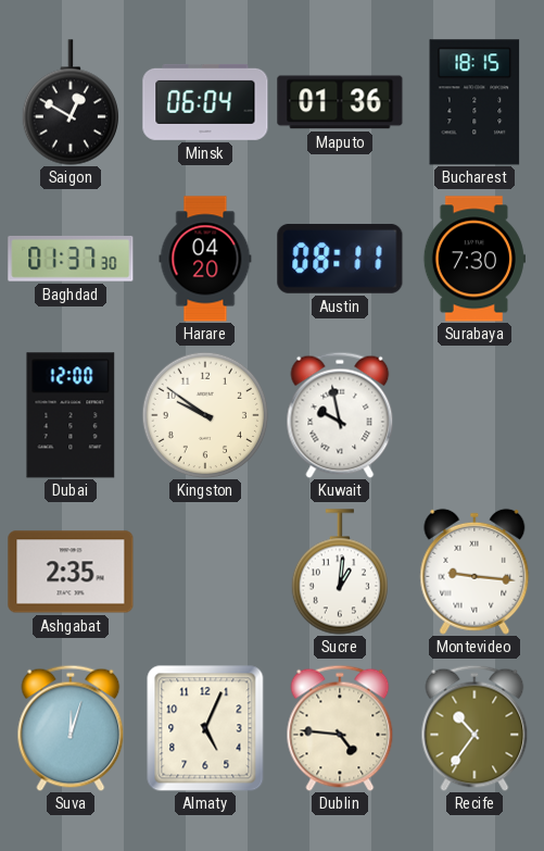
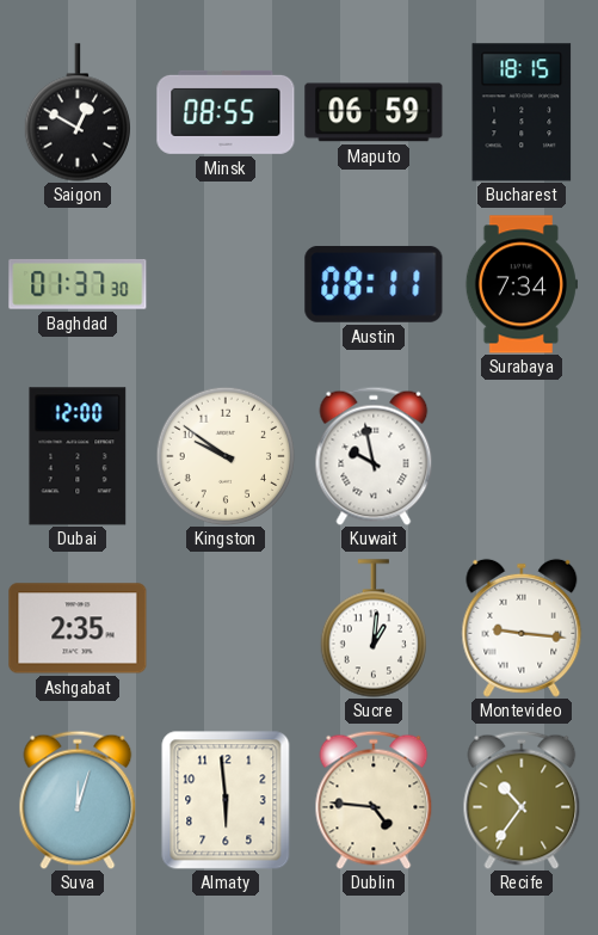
Minsk: 06:04 -> 08:55 (226, 112)
Maputo: 01:36 -> 06:59 (374, 112)
Harare: 04:20 -> none (205, 259)
Surabaya: 7:30 -> 7:34 (522, 284)
Almaty: 5:04 -> 5:59 (226, 800)
